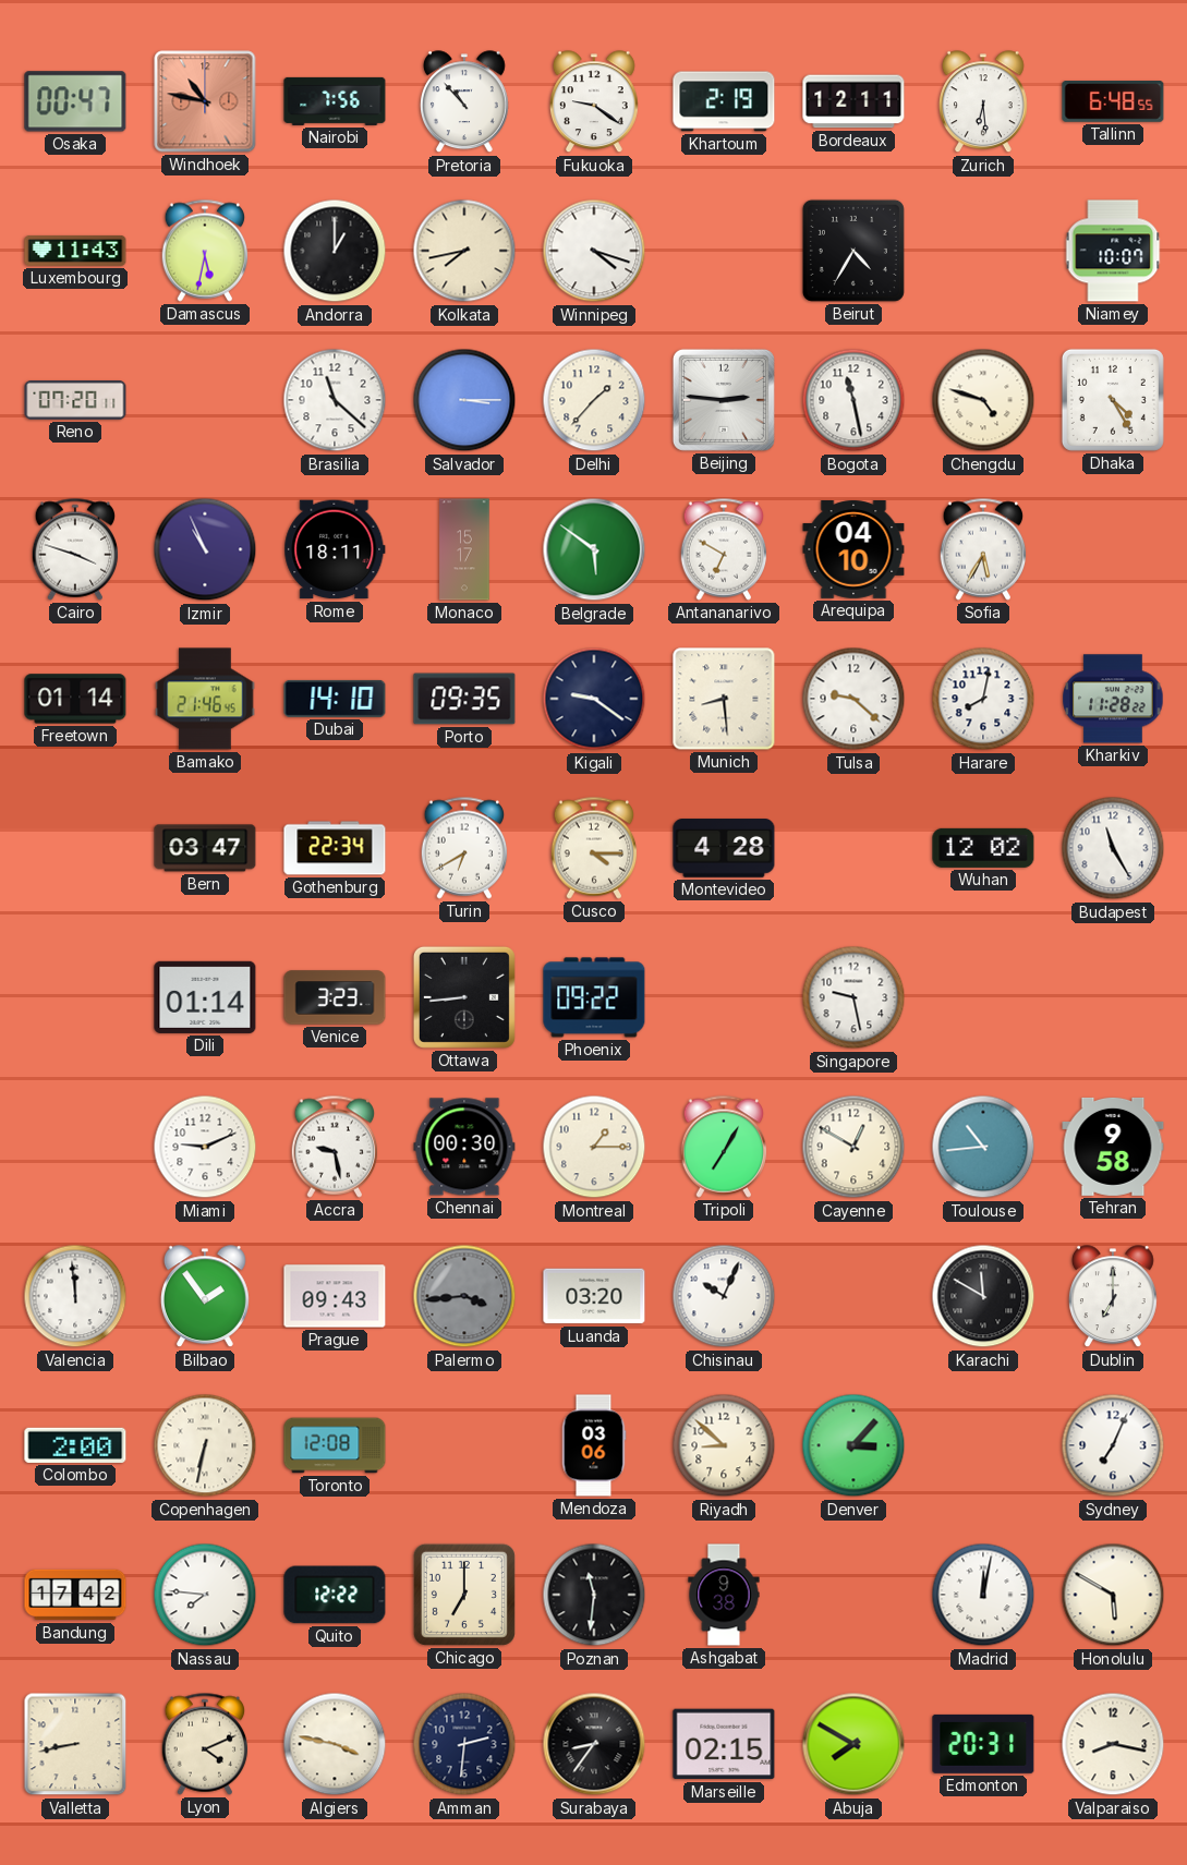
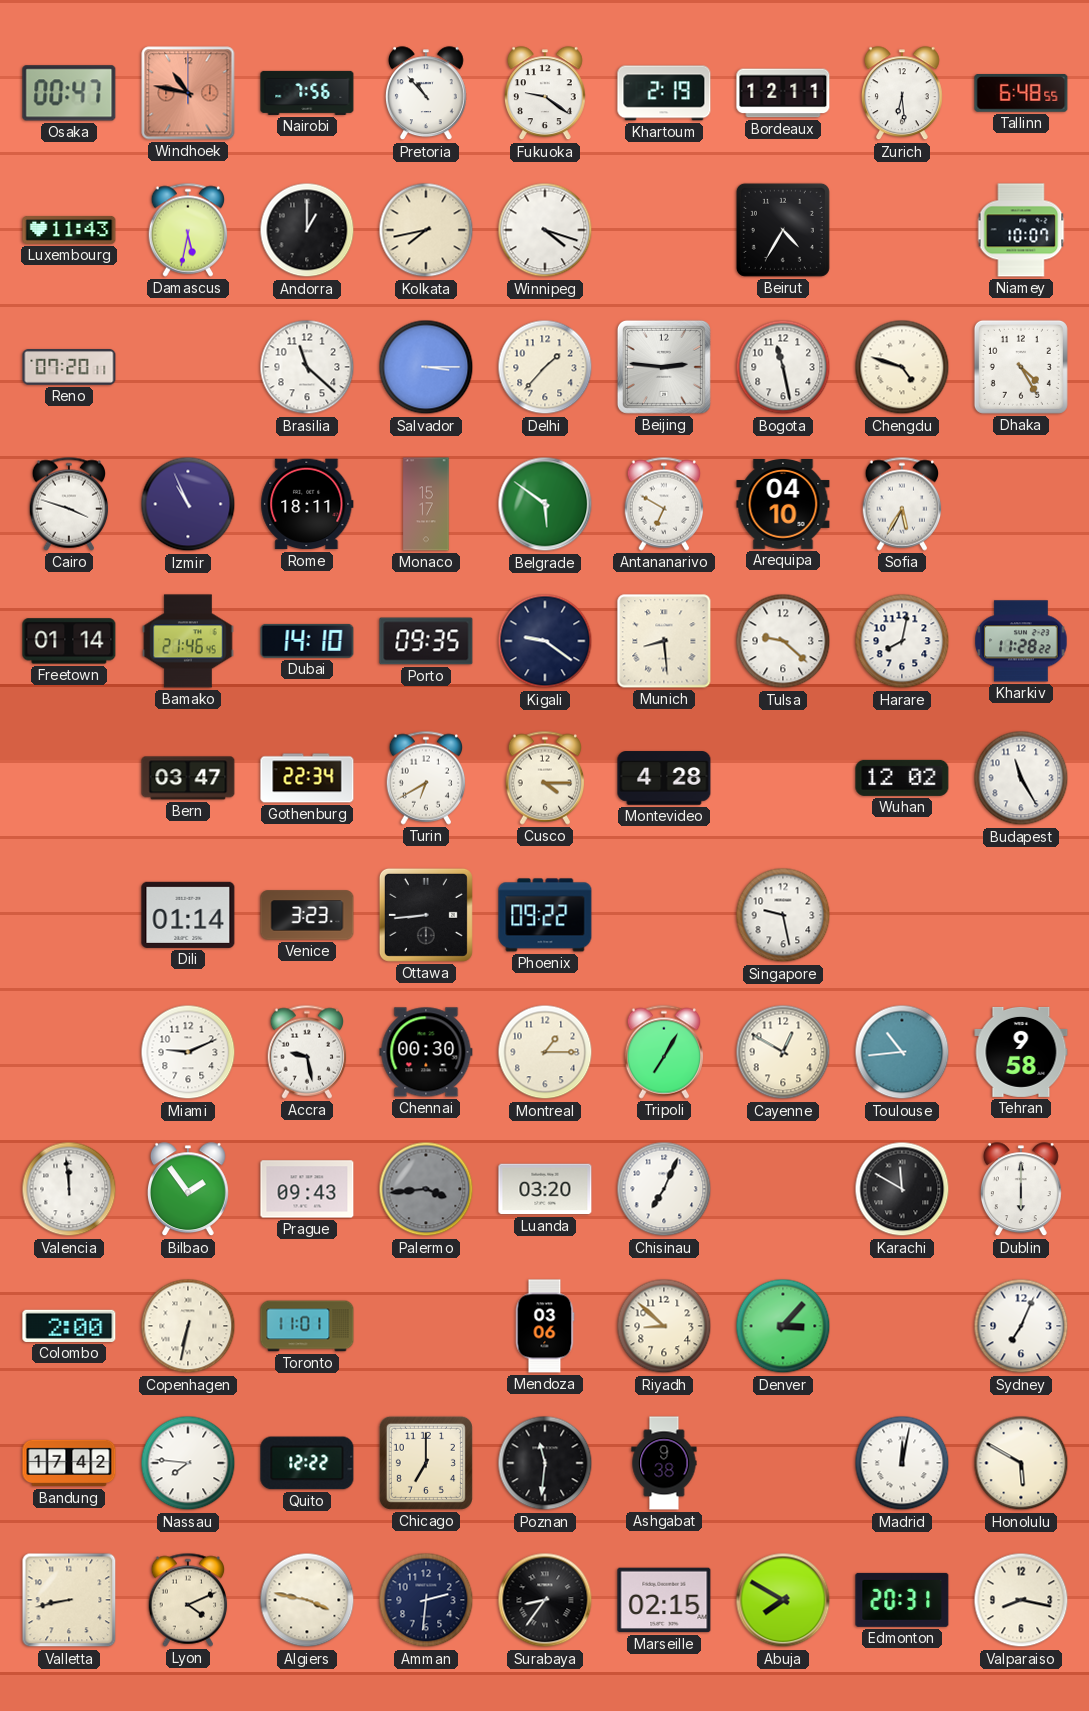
Chisinau: 10:04 -> 7:04 (664, 1189)
Dublin: 7:00 -> 6:00 (1021, 1190)
Toronto: 12:08 -> 11:01 (307, 1326)
